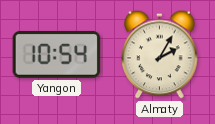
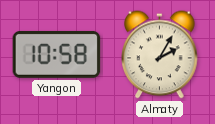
Yangon: 10:54 -> 10:58 (57, 54)
